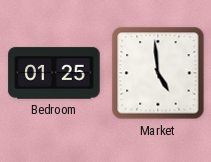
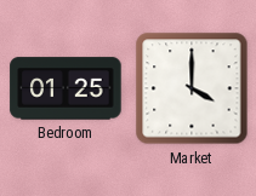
Market: 4:59 -> 4:00 (192, 88)
